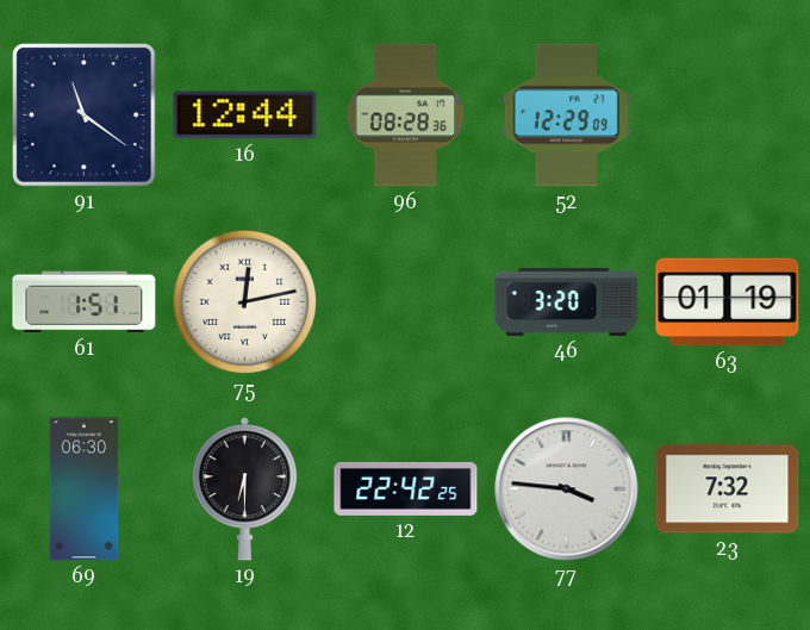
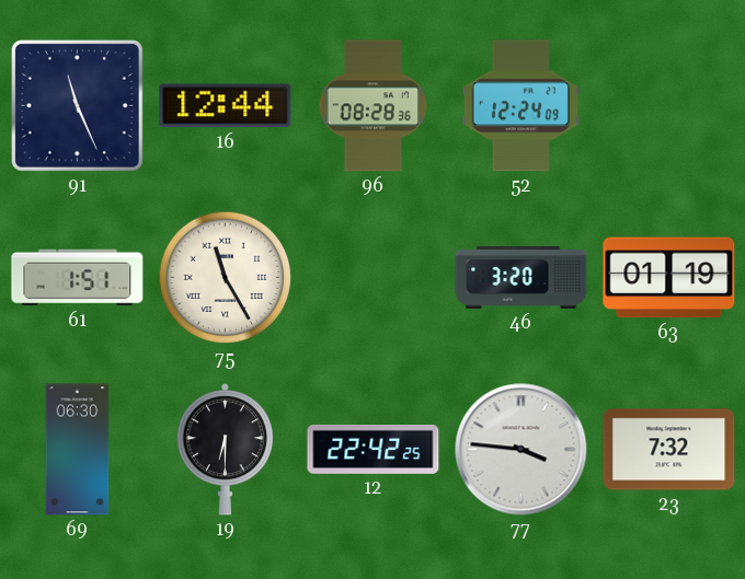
91: 11:21 -> 11:26 (77, 105)
52: 12:29 -> 12:24 (520, 106)
75: 12:13 -> 11:25 (226, 278)
